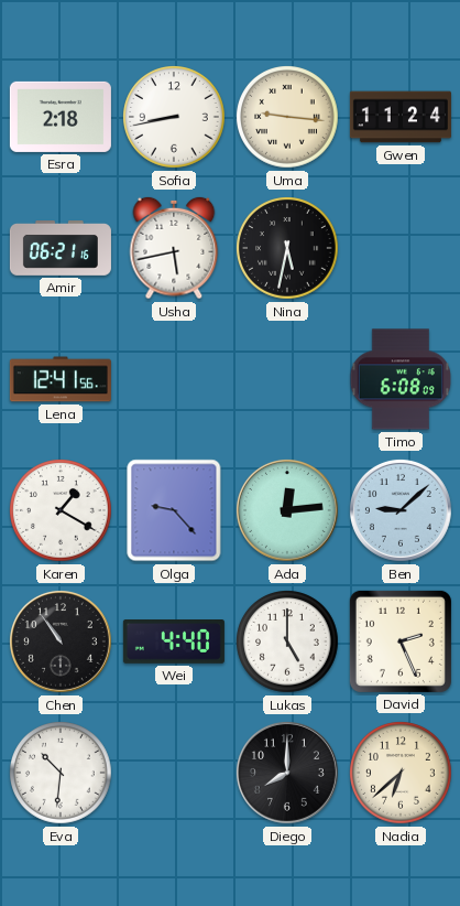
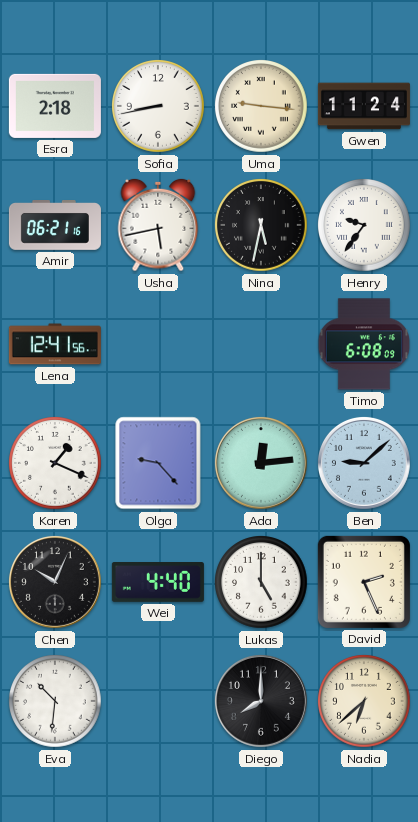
Henry: none -> 9:36 (365, 226)
Karen: 1:20 -> 1:19 (56, 464)
Chen: 10:54 -> 10:04 (55, 582)
